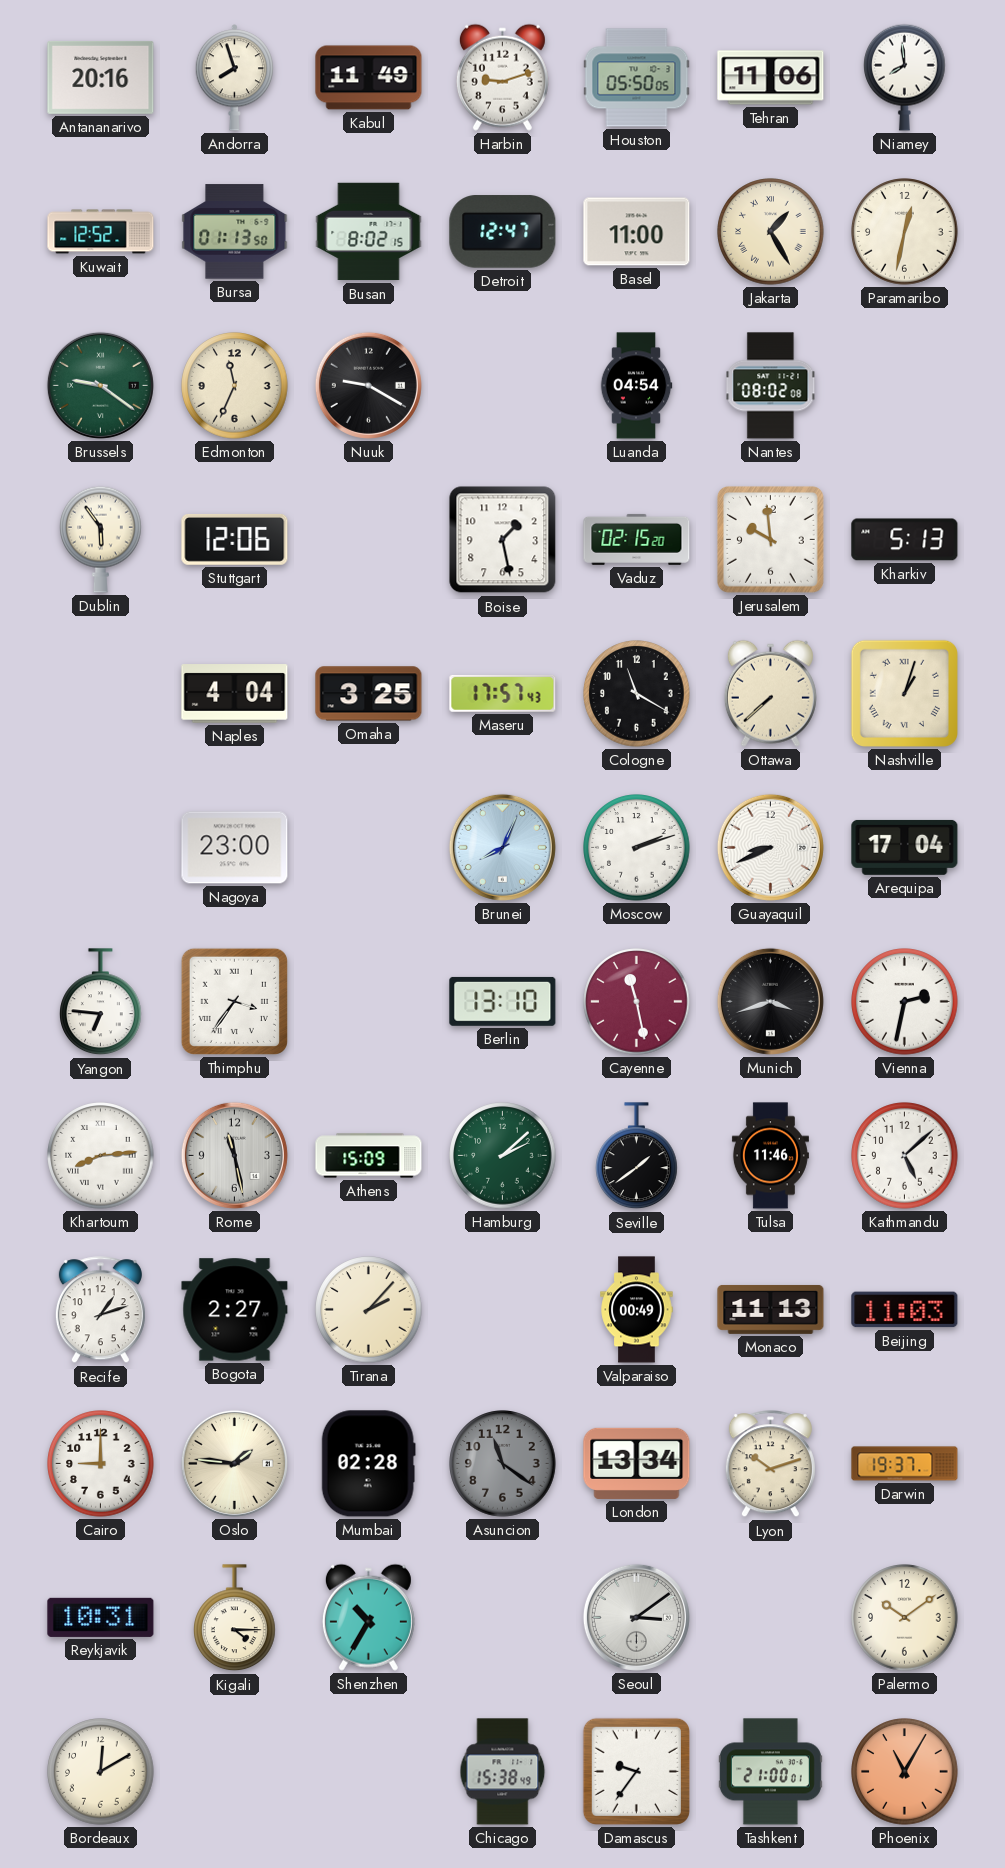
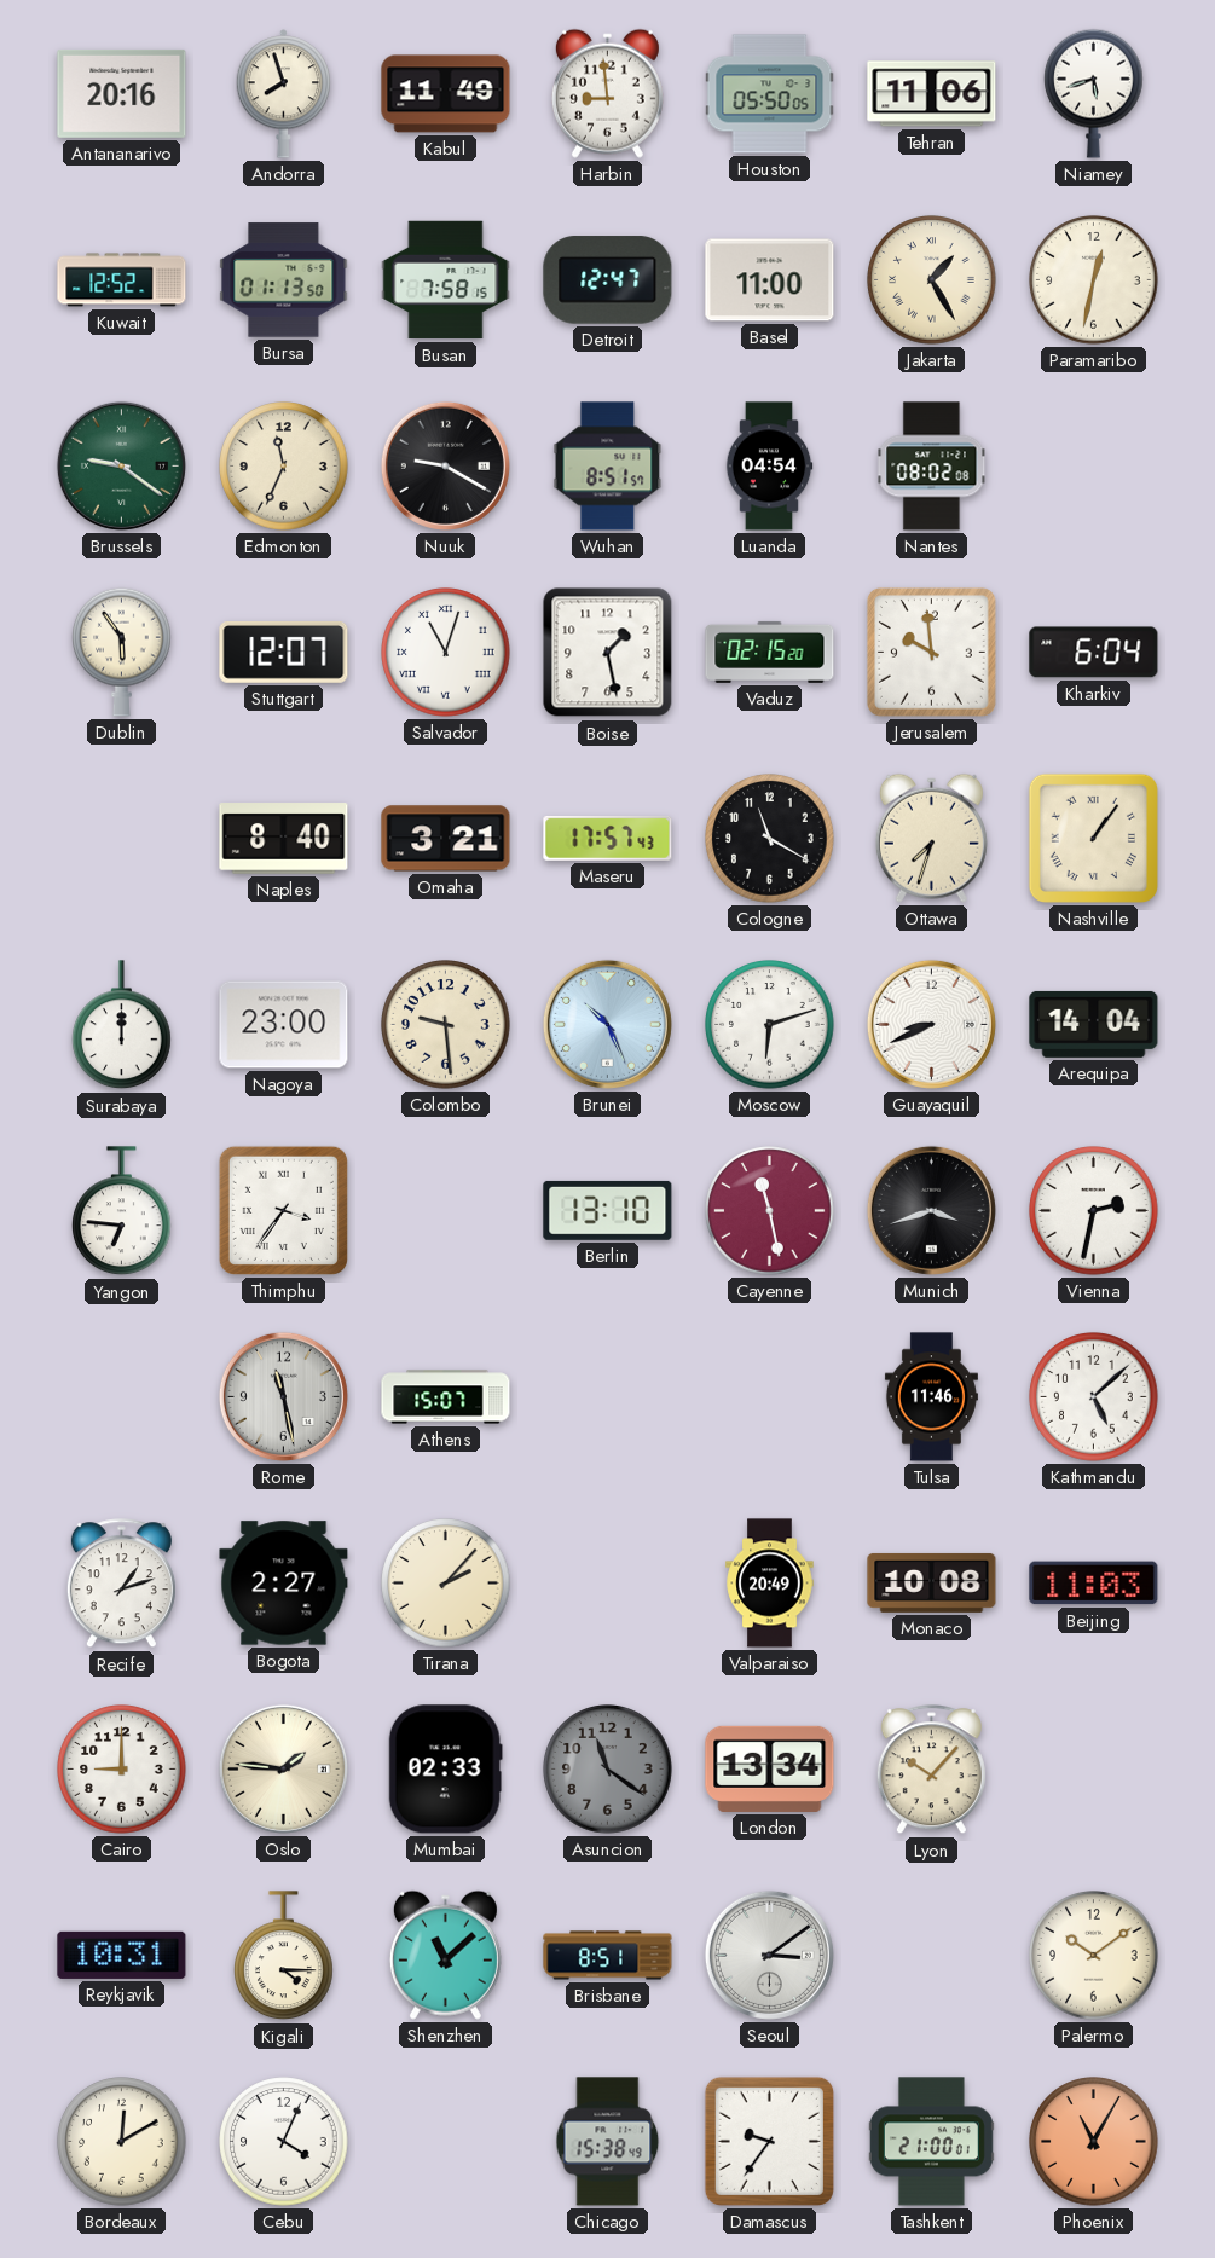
Harbin: 9:12 -> 8:59 (607, 93)
Niamey: 7:59 -> 5:42 (1094, 93)
Busan: 8:02 -> 7:58 (446, 280)
Wuhan: none -> 8:51 (608, 467)
Stuttgart: 12:06 -> 12:07 (284, 652)
Salvador: none -> 11:03 (446, 653)
Kharkiv: 5:13 -> 6:04 (1094, 653)
Naples: 4:04 -> 8:40 (284, 839)
Omaha: 3:25 -> 3:21 (446, 839)
Ottawa: 7:38 -> 7:33 (931, 838)
Nashville: 1:03 -> 1:06 (1093, 838)
Surabaya: none -> 12:00 (122, 1025)
Colombo: none -> 9:29 (446, 1025)
Brunei: 8:04 -> 10:26 (607, 1024)
Moscow: 2:12 -> 6:12 (770, 1025)
Arequipa: 17:04 -> 14:04 (1094, 1024)
Khartoum: 8:14 -> none (101, 1156)
Athens: 15:09 -> 15:07 (446, 1397)
Hamburg: 2:08 -> none (503, 1156)
Seville: 1:39 -> none (637, 1156)
Valparaiso: 00:49 -> 20:49 (770, 1584)
Monaco: 11:13 -> 10:08 (932, 1582)
Mumbai: 02:28 -> 02:33 (445, 1770)
Lyon: 10:12 -> 10:07 (931, 1770)
Darwin: 19:37 -> none (905, 1464)
Shenzhen: 10:35 -> 11:08 (445, 1955)
Brisbane: none -> 8:51 (608, 1956)
Cebu: none -> 4:04 (284, 2142)
